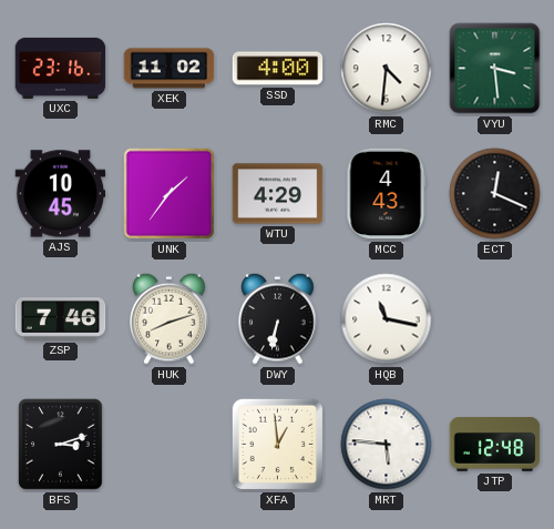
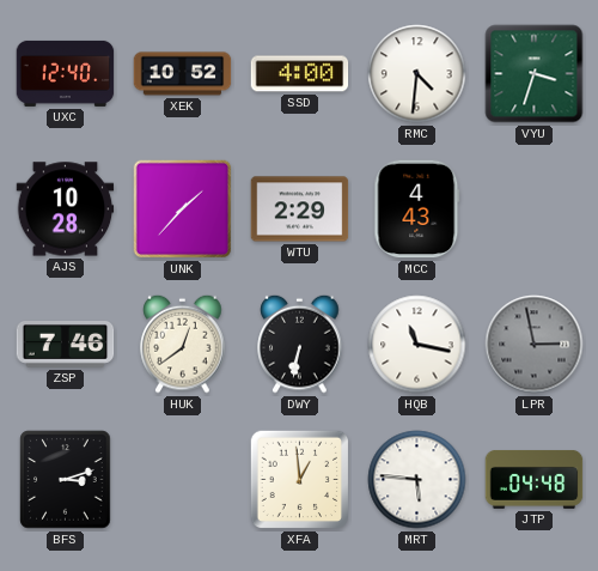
UXC: 23:16 -> 12:40 (66, 73)
XEK: 11:02 -> 10:52 (183, 74)
VYU: 3:29 -> 3:33 (535, 74)
AJS: 10:45 -> 10:28 (66, 209)
UNK: 1:36 -> 1:37 (183, 209)
WTU: 4:29 -> 2:29 (300, 209)
ECT: 12:19 -> none (495, 194)
HUK: 8:12 -> 12:39 (183, 344)
LPR: none -> 2:58 (535, 345)
JTP: 12:48 -> 04:48 (535, 480)
